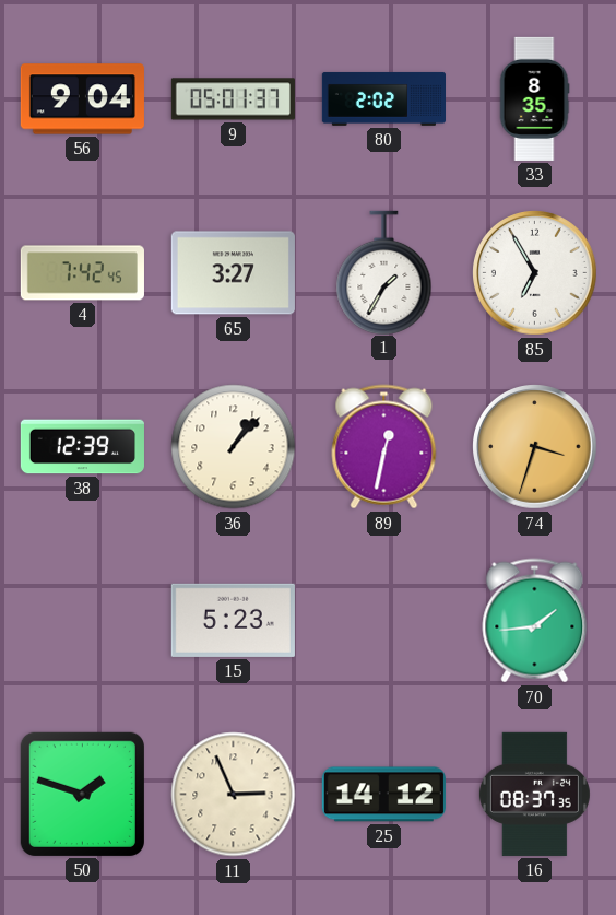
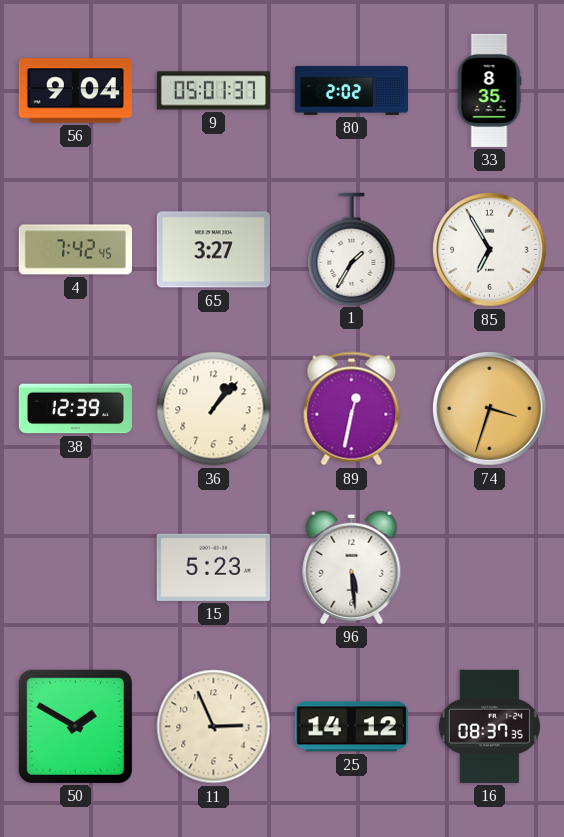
96: none -> 5:29 (352, 567)
70: 1:44 -> none (535, 621)
50: 1:48 -> 1:50 (75, 726)
